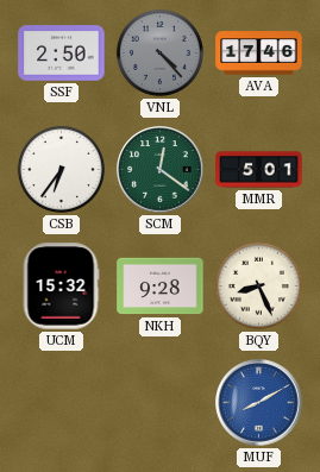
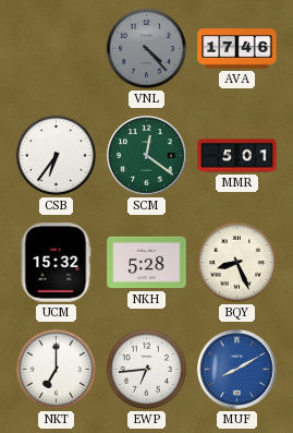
SSF: 2:50 -> none (62, 54)
NKH: 9:28 -> 5:28 (147, 263)
NKT: none -> 7:00 (56, 369)
EWP: none -> 6:44 (146, 369)
